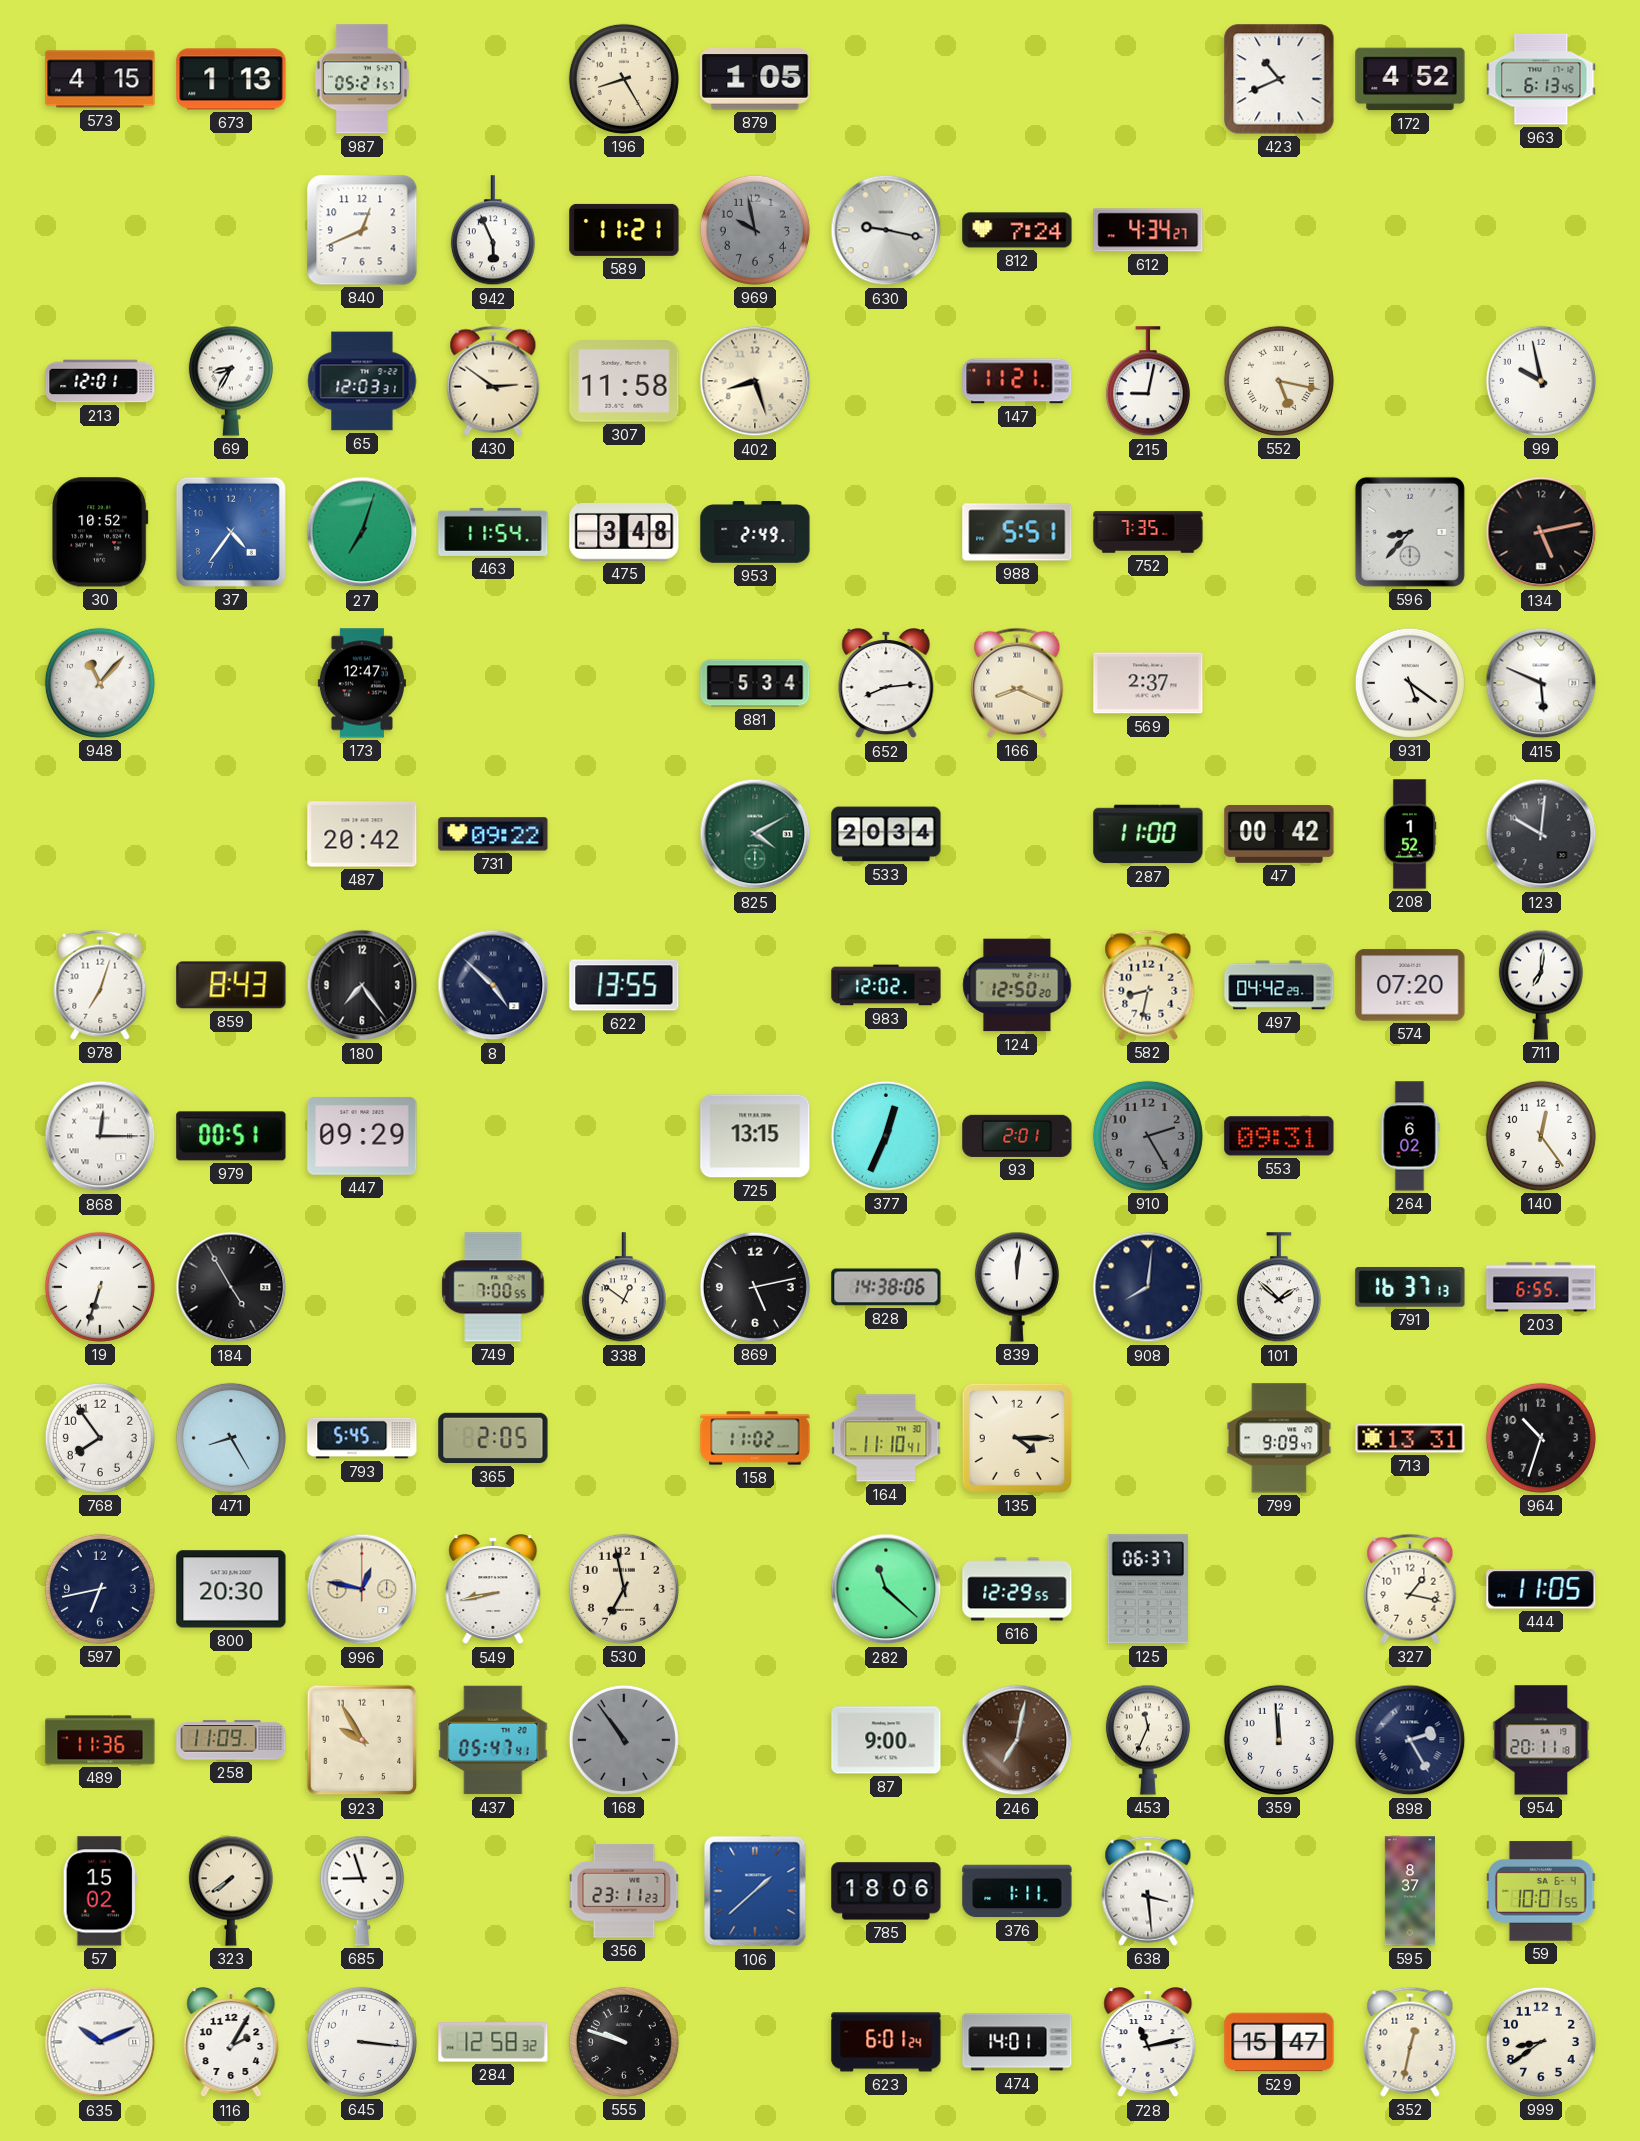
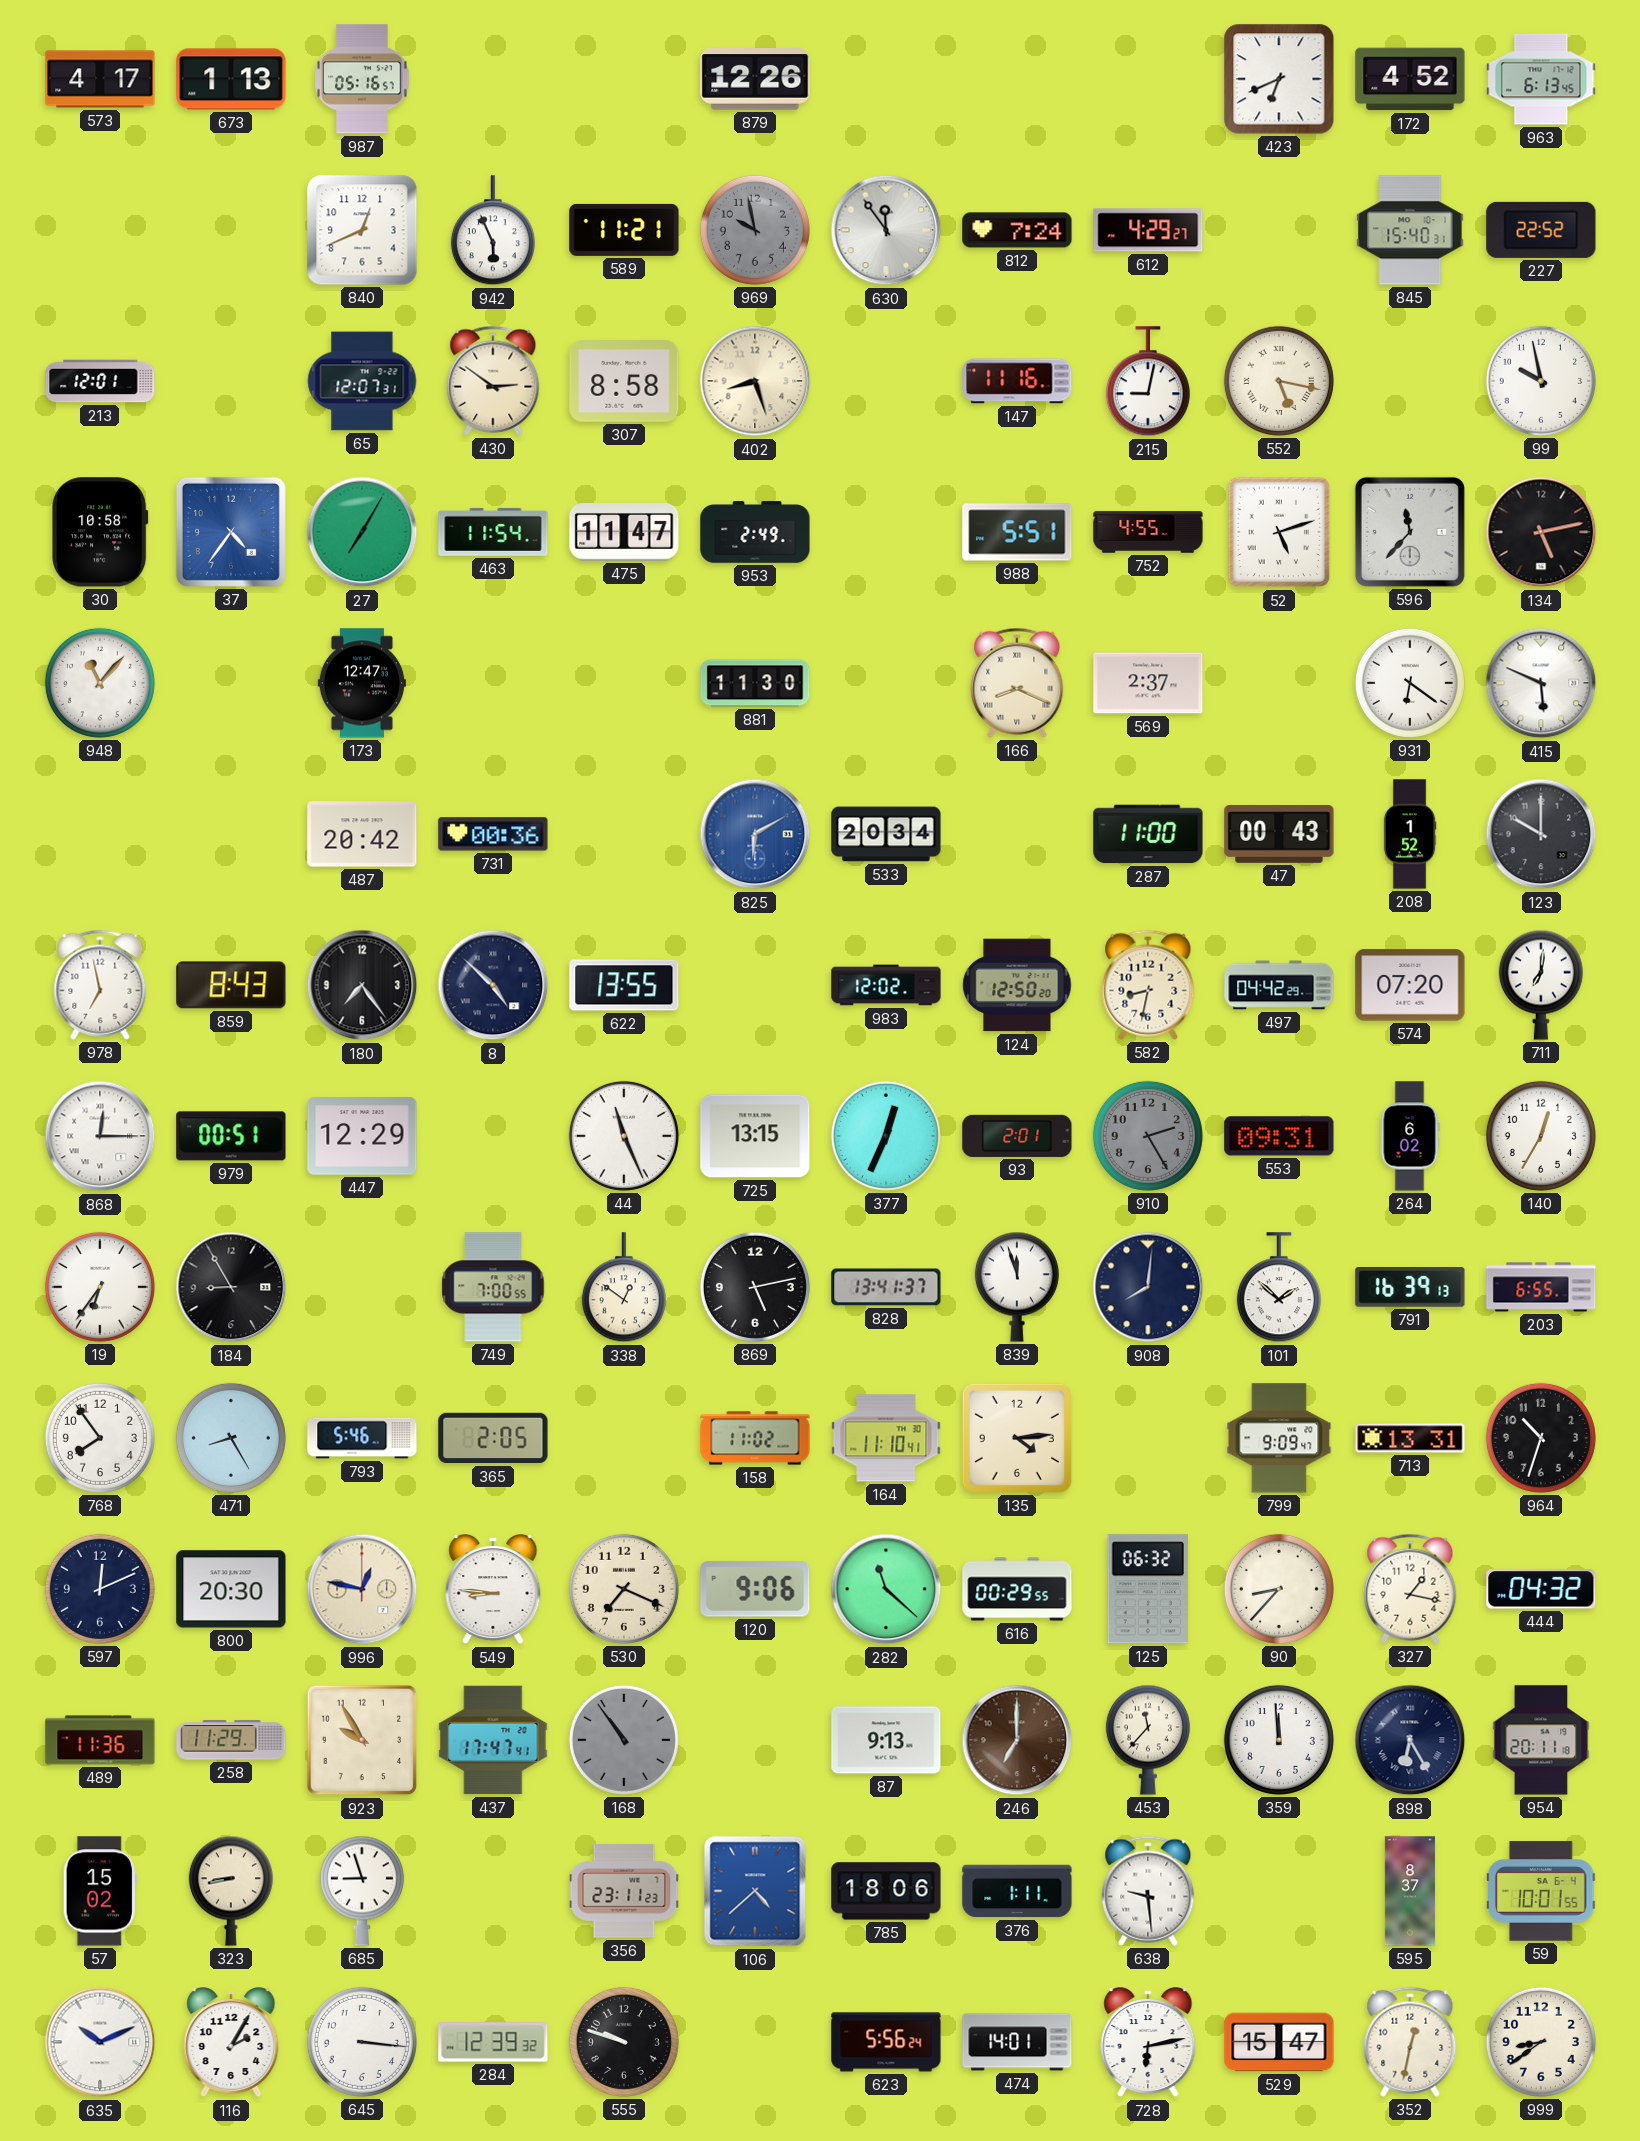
573: 4:15 -> 4:17 (100, 79)
987: 05:21 -> 05:16 (362, 79)
196: 8:25 -> none (624, 79)
879: 1:05 -> 12:26 (755, 79)
423: 10:41 -> 6:41 (1279, 79)
630: 9:17 -> 11:54 (886, 230)
612: 4:34 -> 4:29 (1148, 230)
845: none -> 15:40 (1410, 230)
227: none -> 22:52 (1541, 230)
69: 8:35 -> none (231, 381)
65: 12:03 -> 12:07 (362, 381)
307: 11:58 -> 8:58 (624, 382)
147: 11:21 -> 11:16 (1017, 381)
30: 10:52 -> 10:58 (101, 532)
27: 7:03 -> 7:05 (362, 532)
475: 3:48 -> 11:47 (624, 533)
752: 7:35 -> 4:55 (1148, 532)
52: none -> 5:12 (1279, 532)
596: 8:37 -> 11:37 (1410, 532)
881: 5:34 -> 11:30 (755, 683)
652: 8:14 -> none (886, 684)
931: 5:21 -> 6:21 (1410, 683)
731: 09:22 -> 00:36 (493, 834)
825: 4:10 -> 6:10 (755, 834)
825 dial: green -> blue (755, 834)
47: 00:42 -> 00:43 (1279, 835)
123: 10:01 -> 10:00 (1541, 834)
978: 7:03 -> 6:58 (100, 985)
447: 09:29 -> 12:29 (362, 1136)
44: none -> 11:26 (624, 1136)
140: 12:24 -> 12:35 (1541, 1136)
19: 6:33 -> 6:36 (100, 1287)
184: 4:55 -> 8:55 (231, 1287)
828: 14:38 -> 13:41 (886, 1287)
839: 12:01 -> 11:57 (1017, 1287)
791: 16:37 -> 16:39 (1410, 1288)
793: 5:45 -> 5:46 (362, 1438)
135: 4:15 -> 4:14 (1017, 1438)
597: 6:43 -> 12:11 (100, 1589)
549: 8:43 -> 8:46 (493, 1590)
530: 6:58 -> 7:19 (624, 1589)
120: none -> 9:06 (755, 1589)
616: 12:29 -> 00:29 (1017, 1589)
125: 06:37 -> 06:32 (1148, 1589)
90: none -> 8:37 (1279, 1589)
444: 11:05 -> 04:32 (1541, 1589)
258: 11:09 -> 11:29 (231, 1740)
437: 05:47 -> 17:47 (493, 1740)
87: 9:00 -> 9:13 (886, 1740)
246: 7:02 -> 7:00 (1017, 1740)
453: 11:34 -> 11:37 (1148, 1740)
898: 2:25 -> 6:25 (1410, 1740)
323: 7:39 -> 8:43 (231, 1891)
106: 1:38 -> 4:38 (755, 1891)
638: 3:29 -> 9:29 (1148, 1891)
284: 12:58 -> 12:39 (493, 2042)
623: 6:01 -> 5:56 (886, 2042)
728: 11:13 -> 6:13 (1148, 2043)
